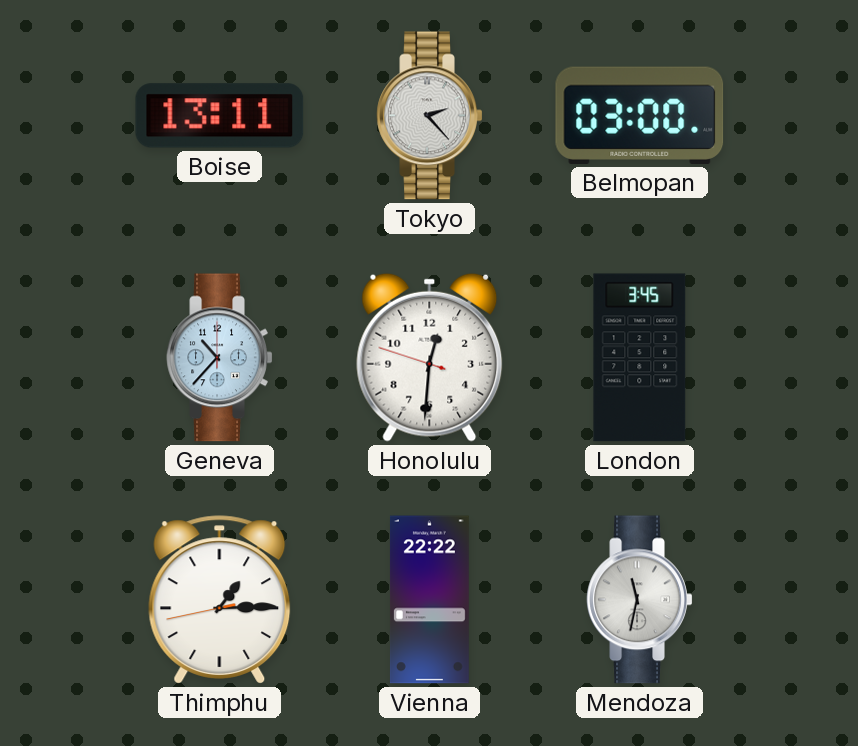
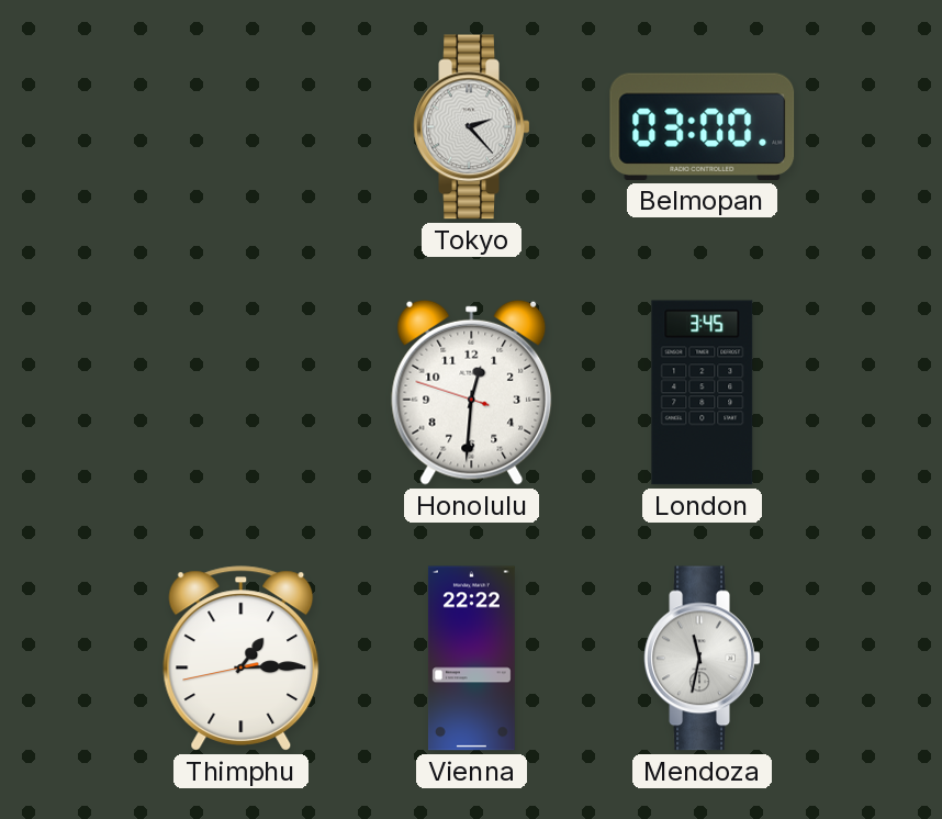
Boise: 13:11 -> none (220, 116)
Geneva: 10:37 -> none (220, 358)
